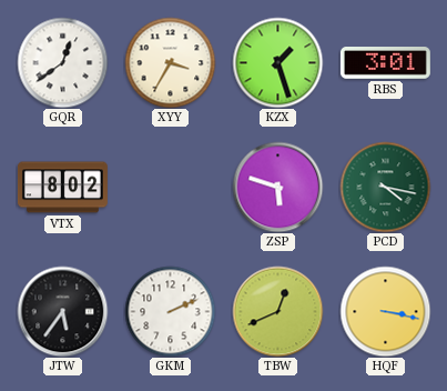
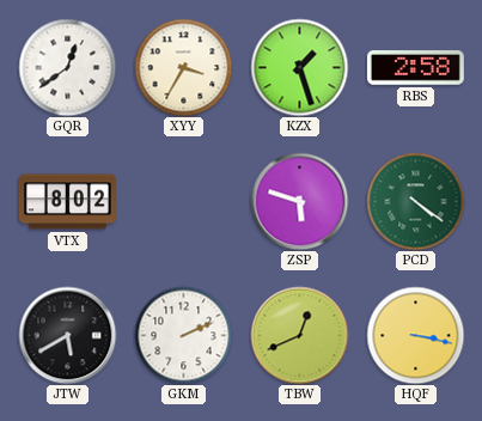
RBS: 3:01 -> 2:58 (415, 68)
PCD: 4:17 -> 4:21 (415, 201)
JTW: 5:36 -> 5:40 (67, 335)
